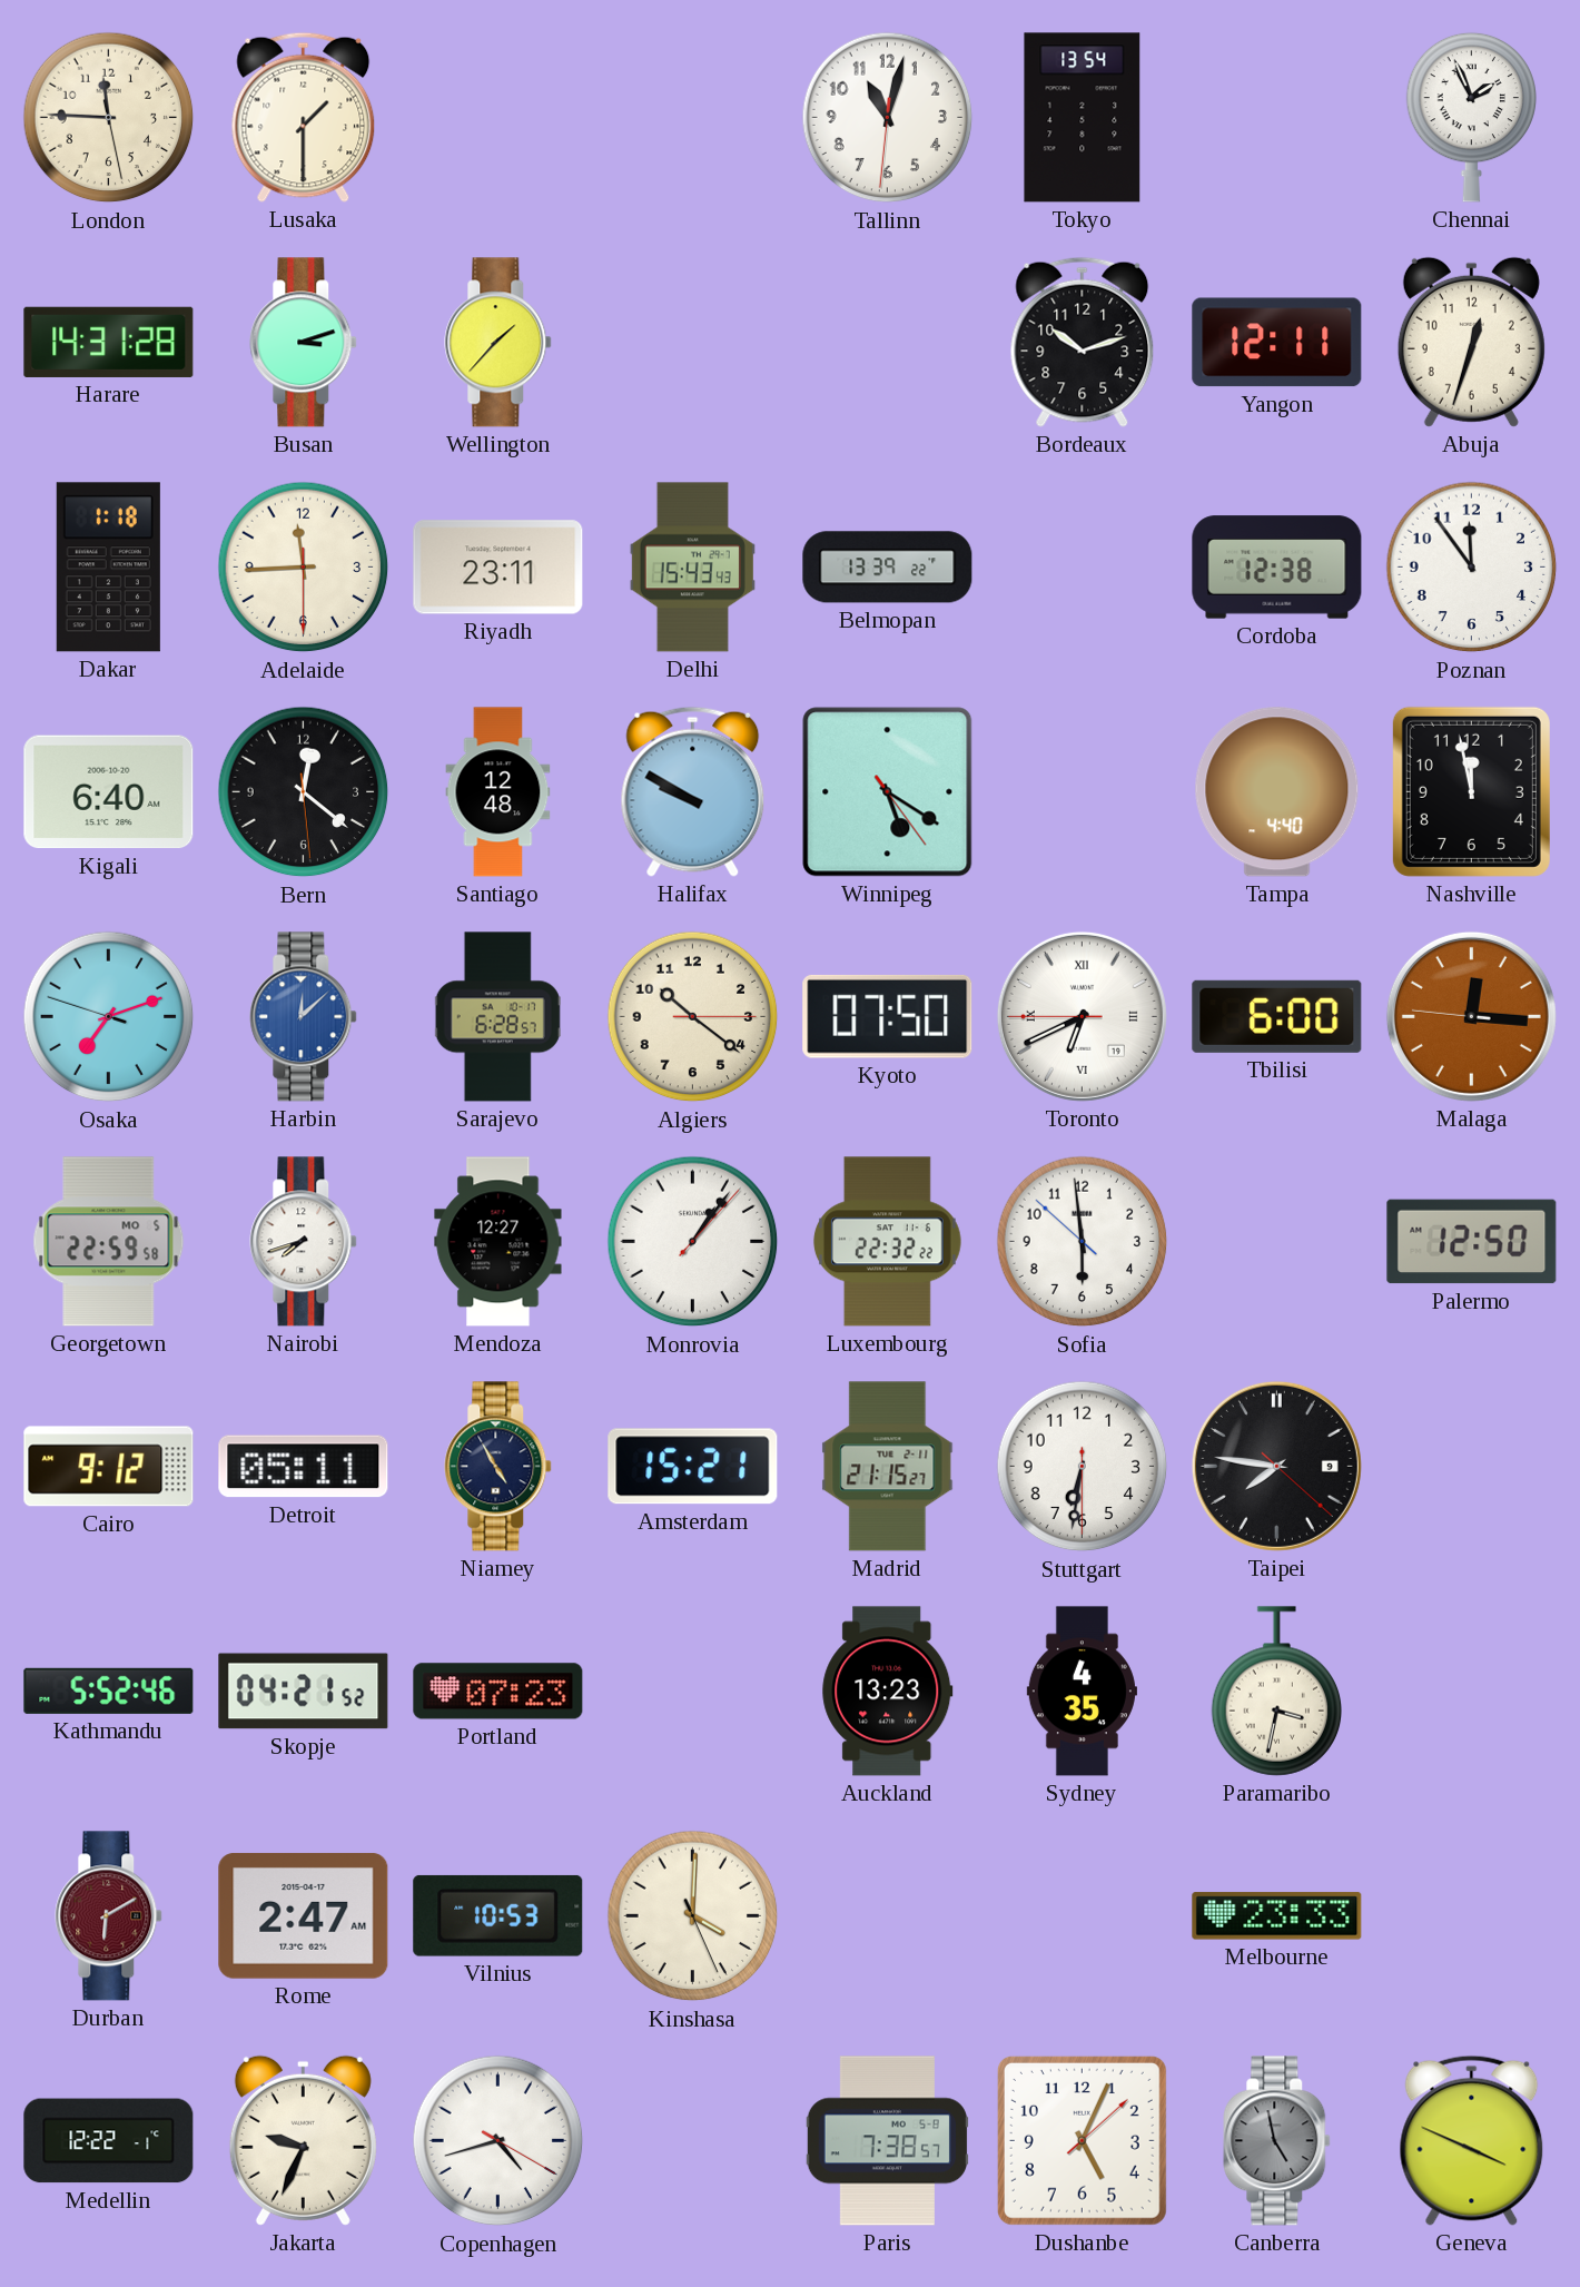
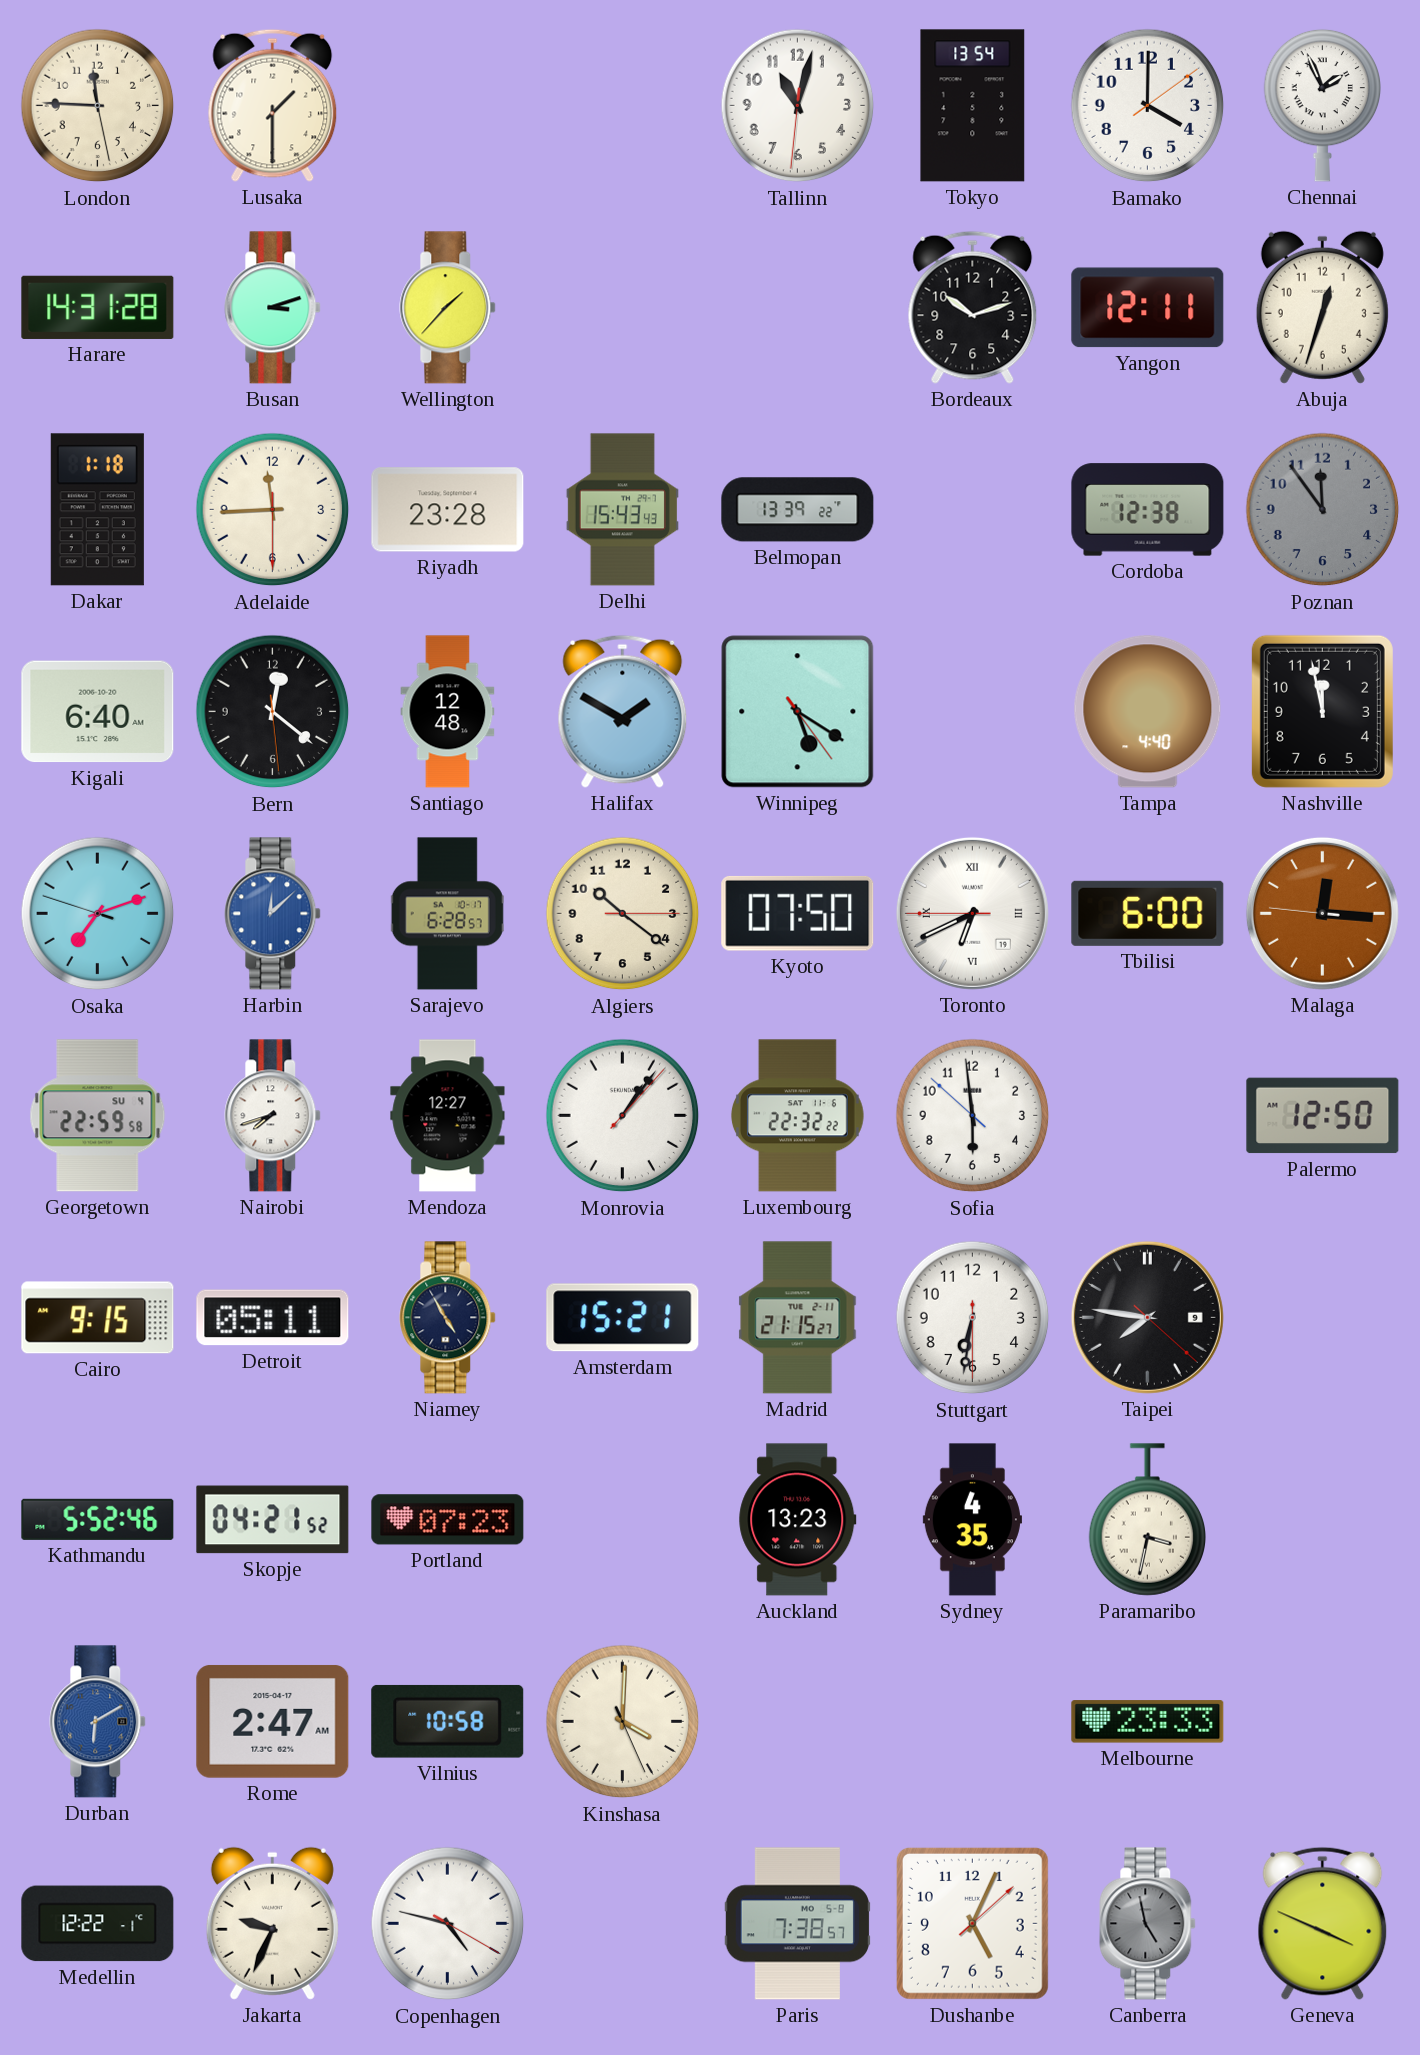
Bamako: none -> 4:00 (1148, 106)
Riyadh: 23:11 -> 23:28 (448, 510)
Poznan dial: white -> grey (1323, 510)
Halifax: 9:50 -> 1:50 (623, 711)
Georgetown date: MO 5 -> SU 4 (98, 1116)
Cairo: 9:12 -> 9:15 (98, 1318)
Durban dial: burgundy -> blue (98, 1722)
Vilnius: 10:53 -> 10:58 (448, 1721)
Copenhagen: 4:42 -> 4:47 (448, 1924)
